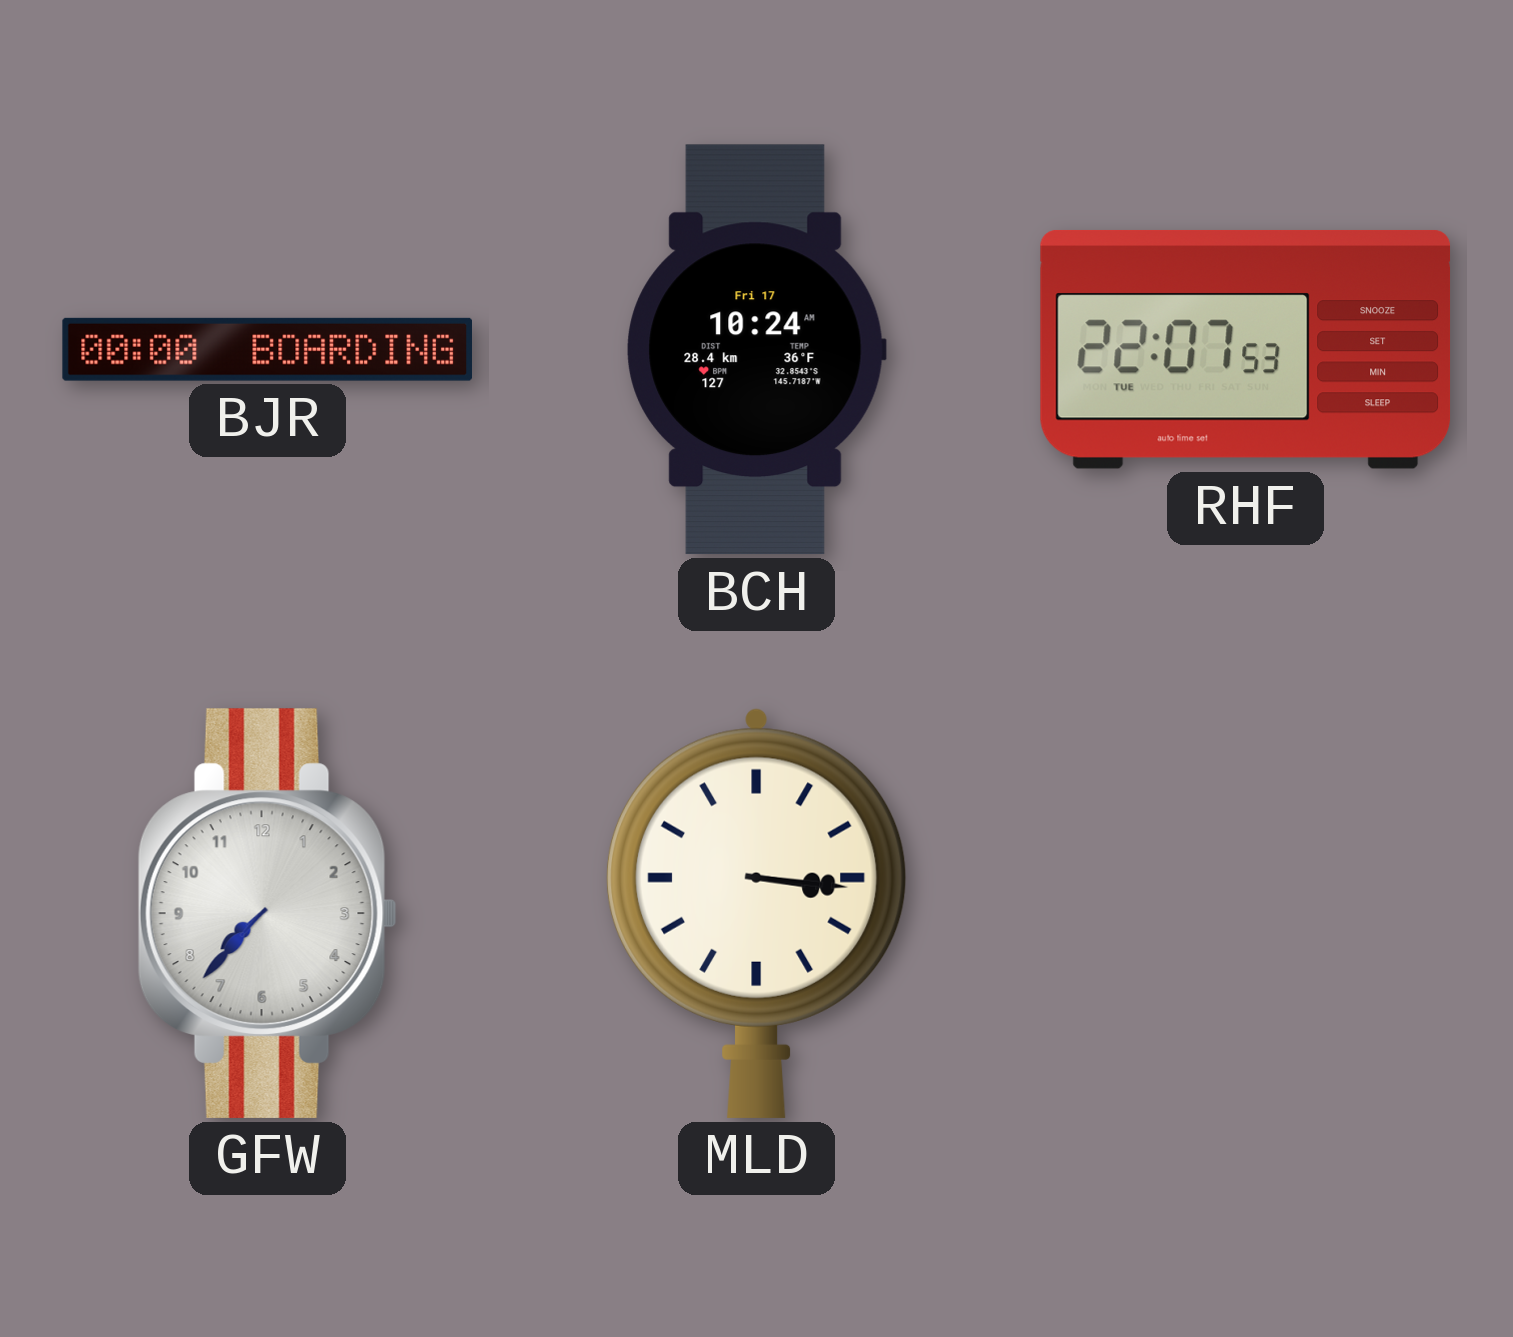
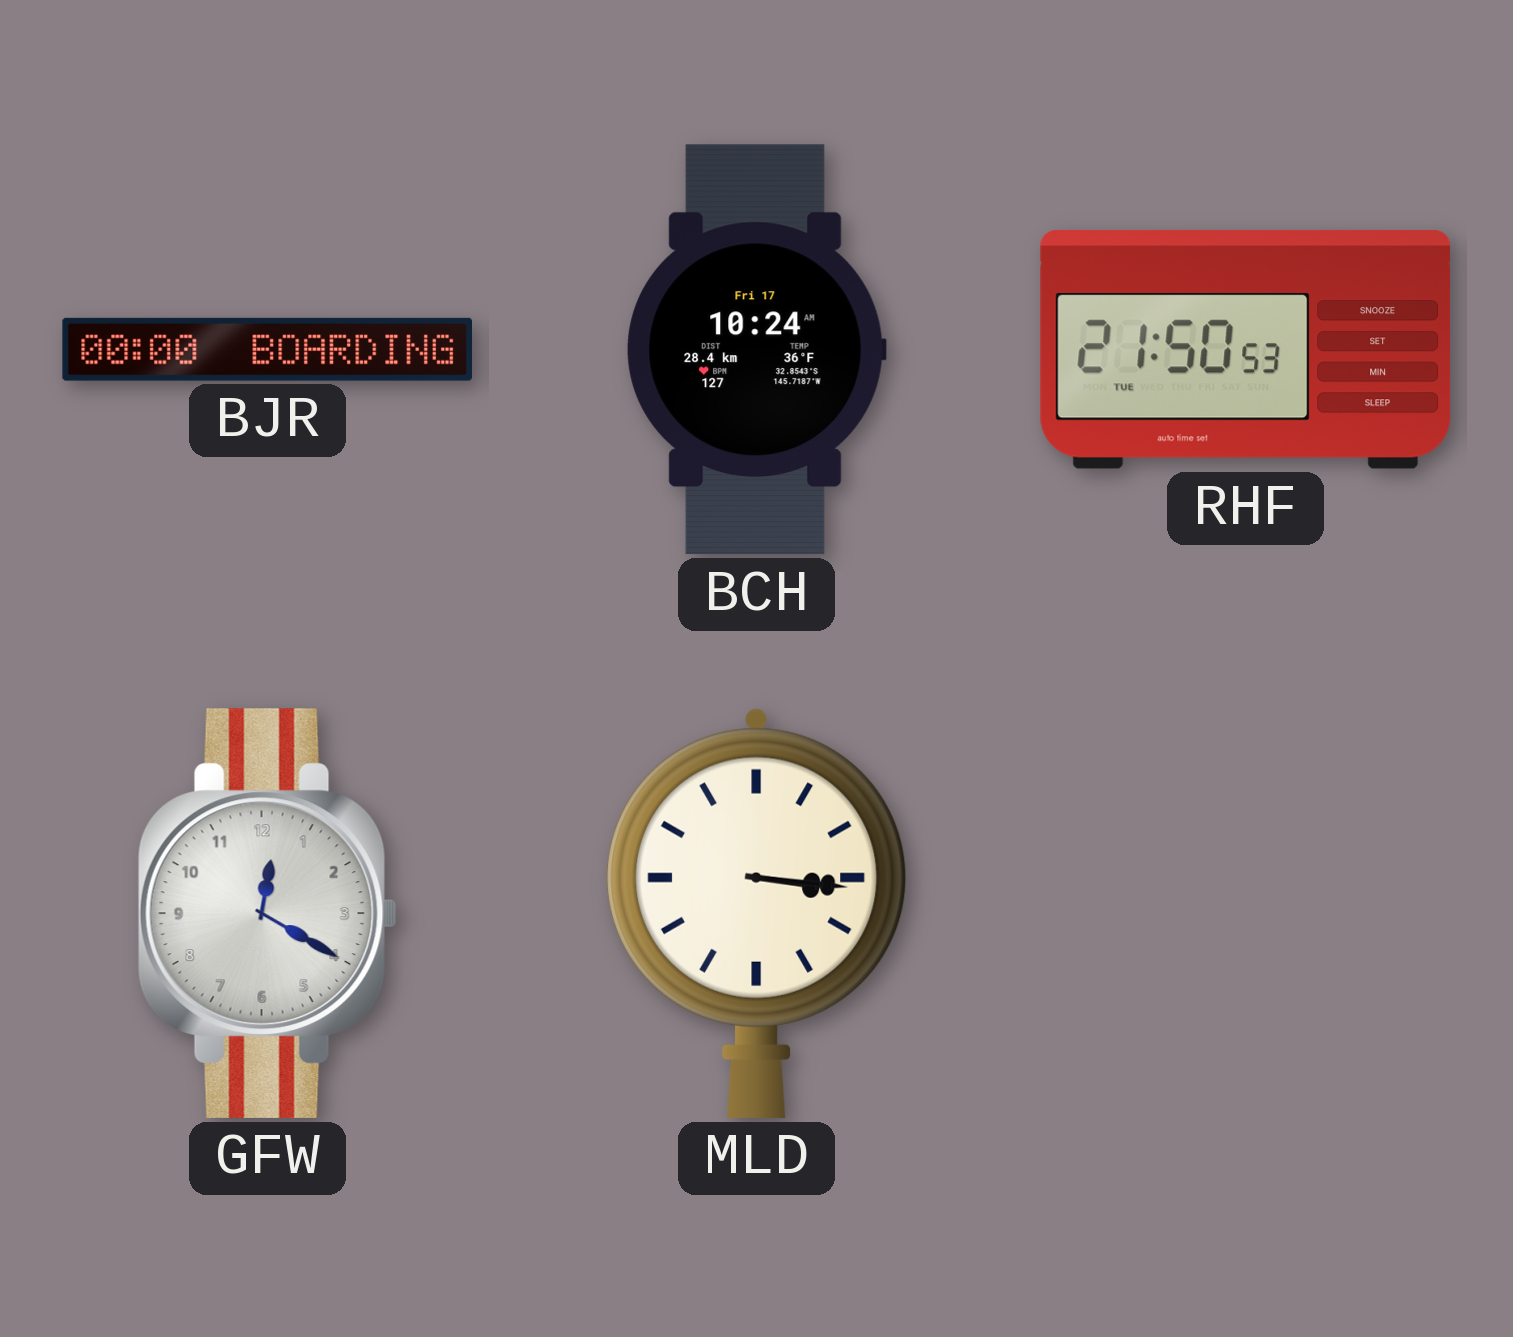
RHF: 22:07 -> 21:50 (1246, 349)
GFW: 7:37 -> 12:20 (267, 913)
